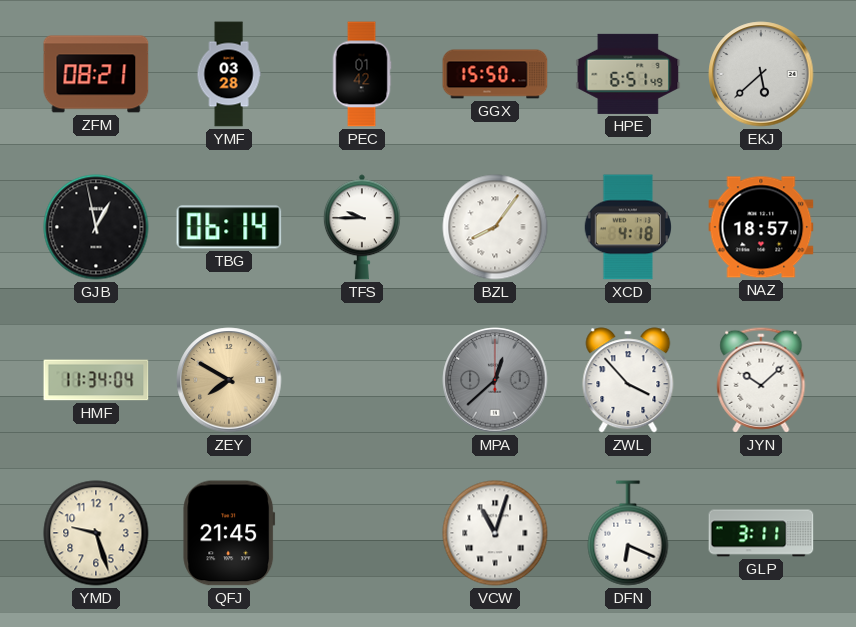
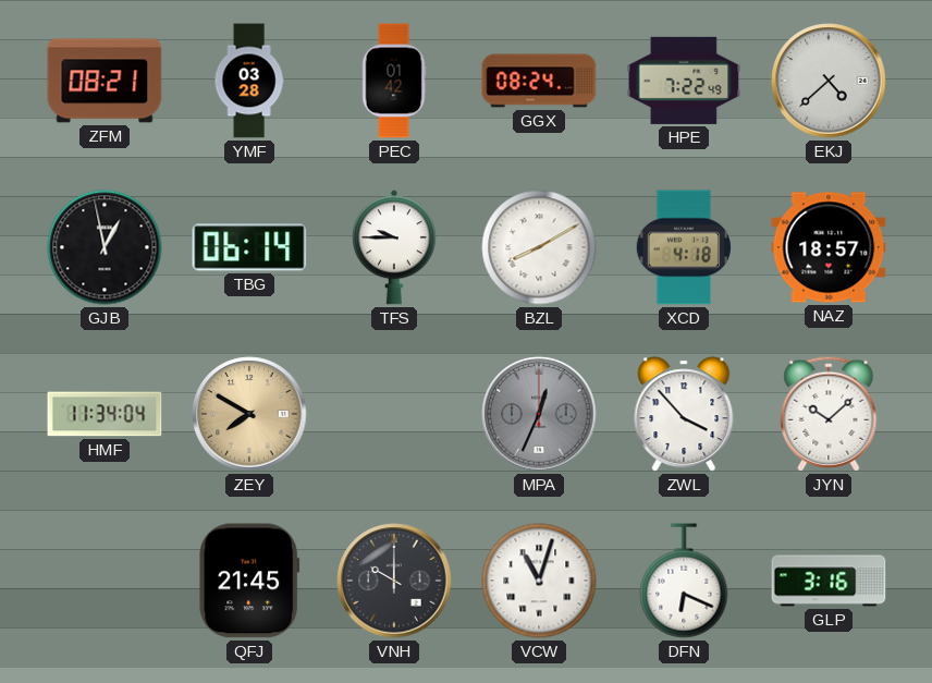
GGX: 15:50 -> 08:24 (539, 81)
HPE: 6:51 -> 7:22 (684, 81)
EKJ: 5:38 -> 4:38 (829, 81)
BZL: 8:06 -> 8:10 (539, 247)
MPA: 12:38 -> 12:34 (539, 414)
YMD: 9:27 -> none (96, 533)
VNH: none -> 10:00 (394, 581)
GLP: 3:11 -> 3:16 (829, 581)
